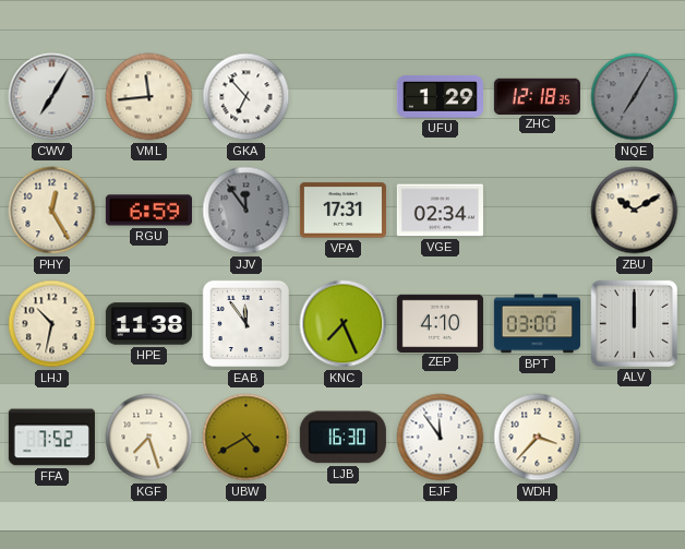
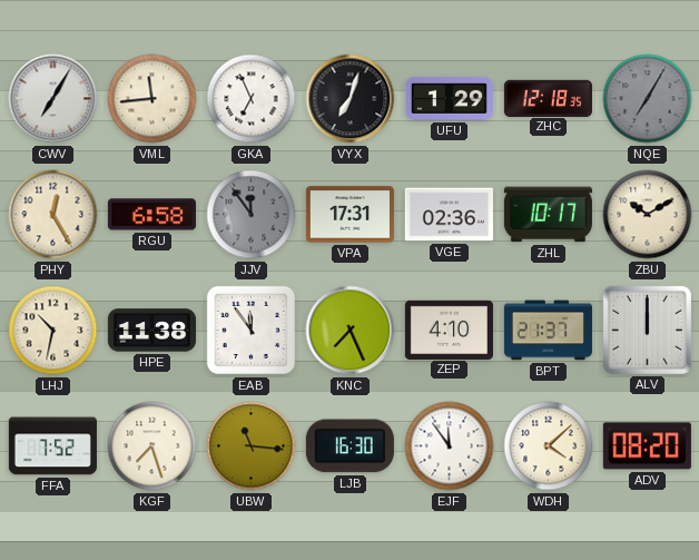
GKA: 6:53 -> 6:56 (252, 99)
VYX: none -> 7:03 (351, 99)
RGU: 6:59 -> 6:58 (151, 215)
VGE: 02:34 -> 02:36 (449, 215)
ZHL: none -> 10:17 (548, 215)
BPT: 03:00 -> 21:37 (548, 331)
UBW: 4:40 -> 11:16 (252, 446)
WDH: 3:37 -> 4:08 (549, 446)
ADV: none -> 08:20 (647, 446)
